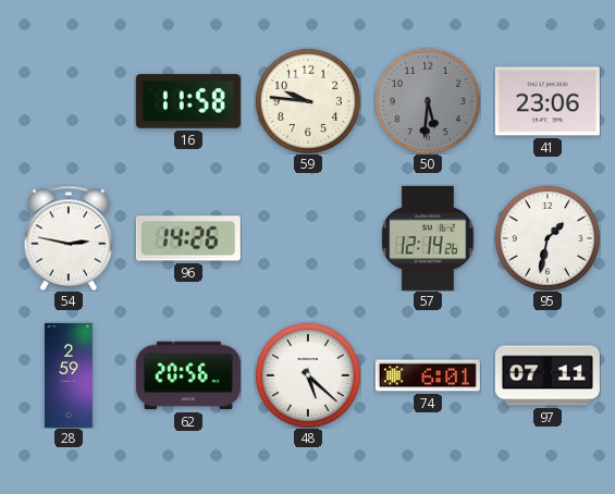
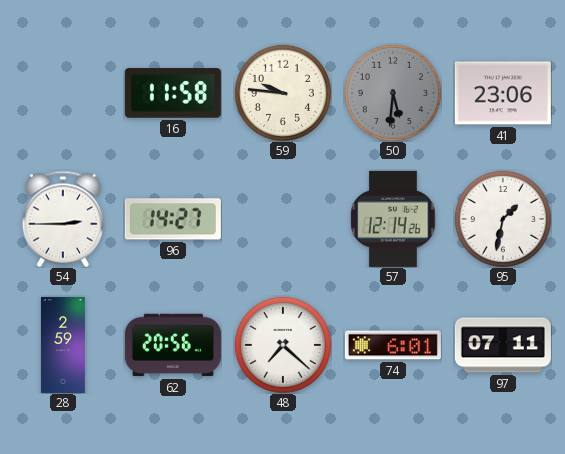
54: 2:47 -> 2:45 (63, 219)
96: 14:26 -> 14:27 (173, 219)
48: 5:22 -> 7:22 (283, 345)
